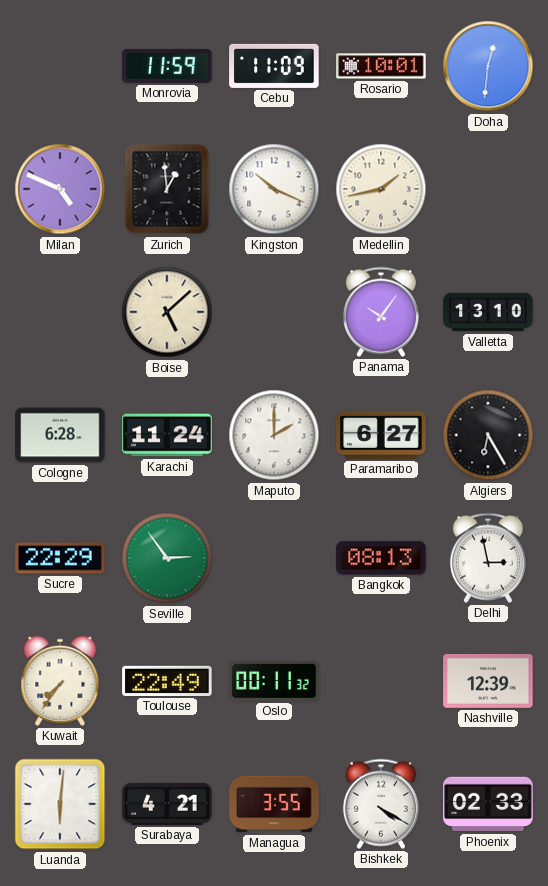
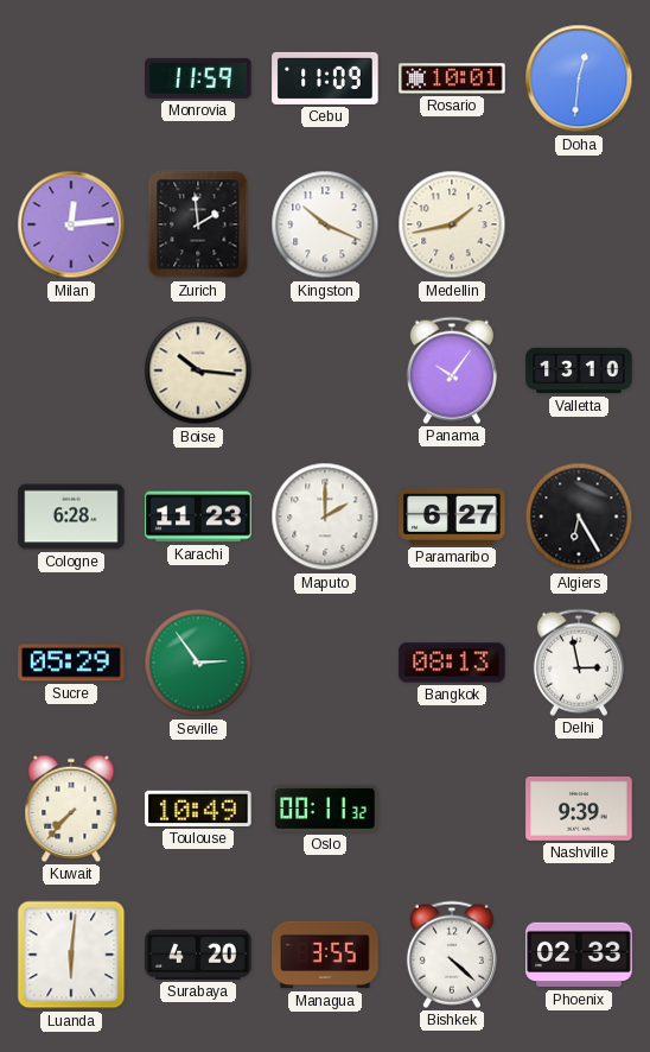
Milan: 4:49 -> 12:14 (71, 224)
Zurich: 12:59 -> 1:59 (198, 224)
Boise: 5:08 -> 10:16 (198, 370)
Karachi: 11:24 -> 11:23 (198, 517)
Sucre: 22:29 -> 05:29 (71, 663)
Kuwait: 7:36 -> 7:37 (71, 809)
Toulouse: 22:49 -> 10:49 (198, 809)
Nashville: 12:39 -> 9:39 (579, 810)
Surabaya: 4:21 -> 4:20 (198, 955)
Bishkek: 4:20 -> 4:22 (452, 955)
